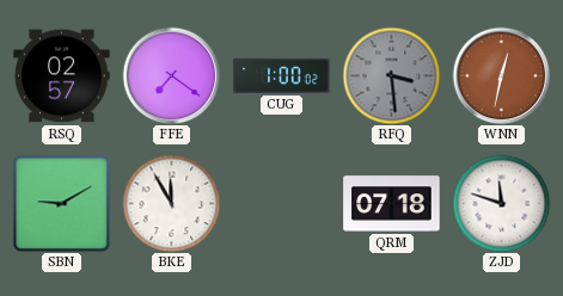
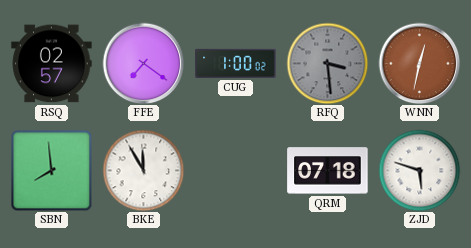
SBN: 9:10 -> 7:59 (51, 170)
ZJD: 11:48 -> 5:48 (419, 170)
